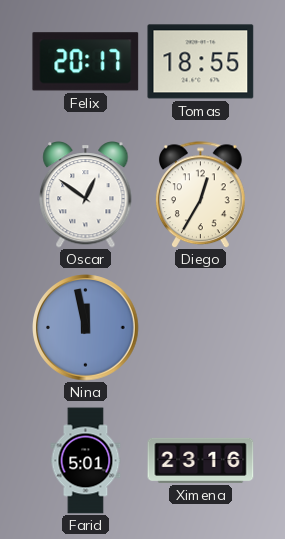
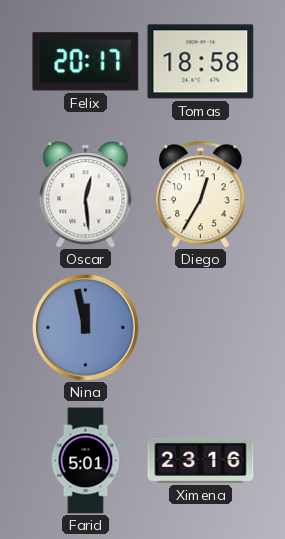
Tomas: 18:55 -> 18:58 (201, 62)
Oscar: 12:51 -> 12:29 (86, 195)
